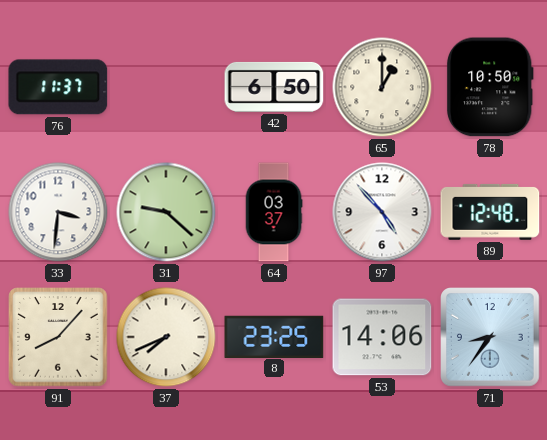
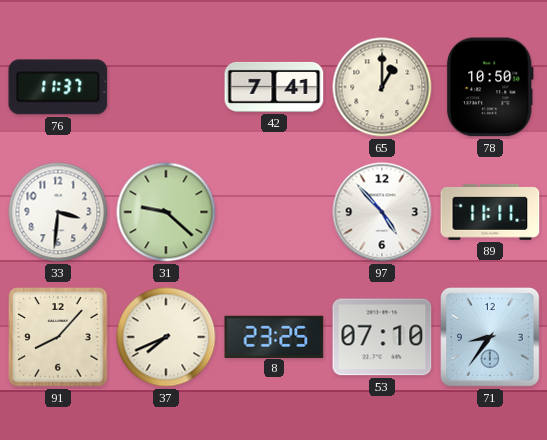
42: 6:50 -> 7:41 (274, 87)
64: 03:37 -> none (274, 212)
89: 12:48 -> 11:11 (490, 212)
53: 14:06 -> 07:10 (382, 337)
